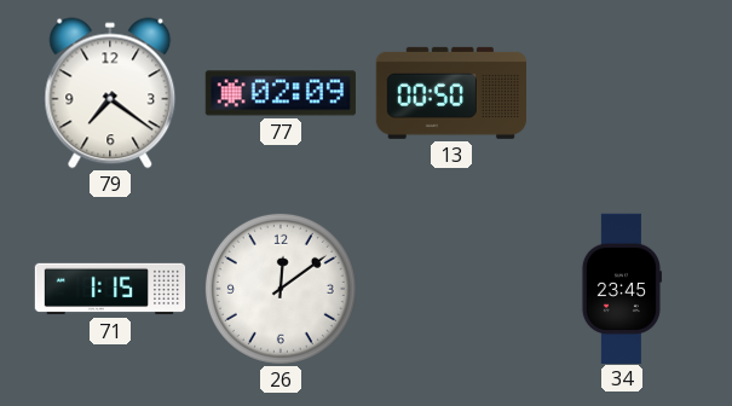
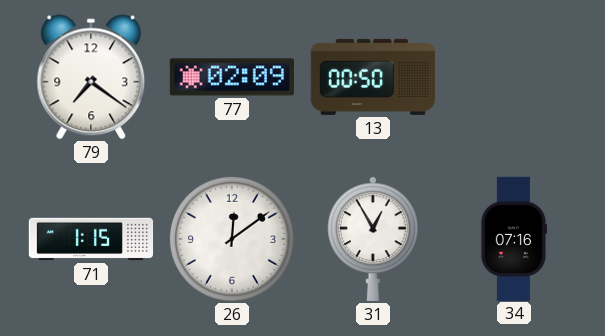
31: none -> 12:55 (374, 239)
34: 23:45 -> 07:16 (513, 238)
